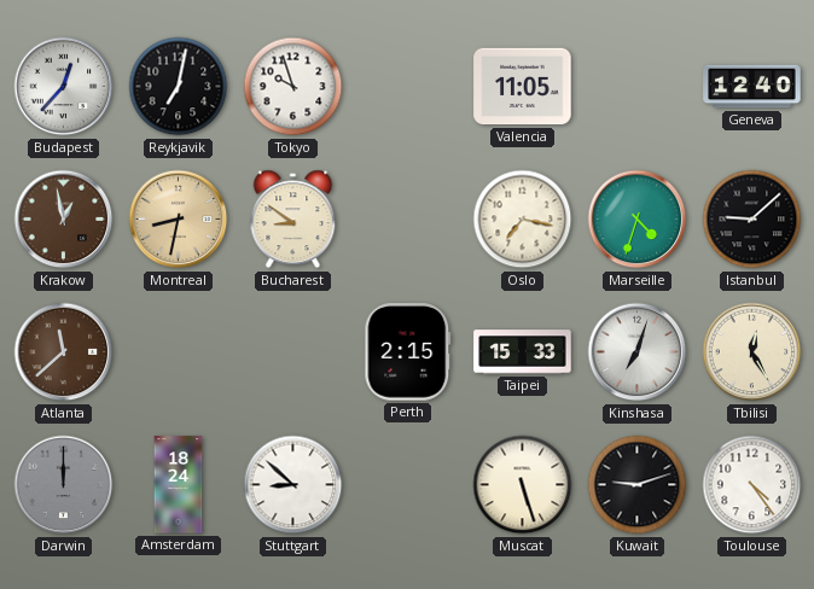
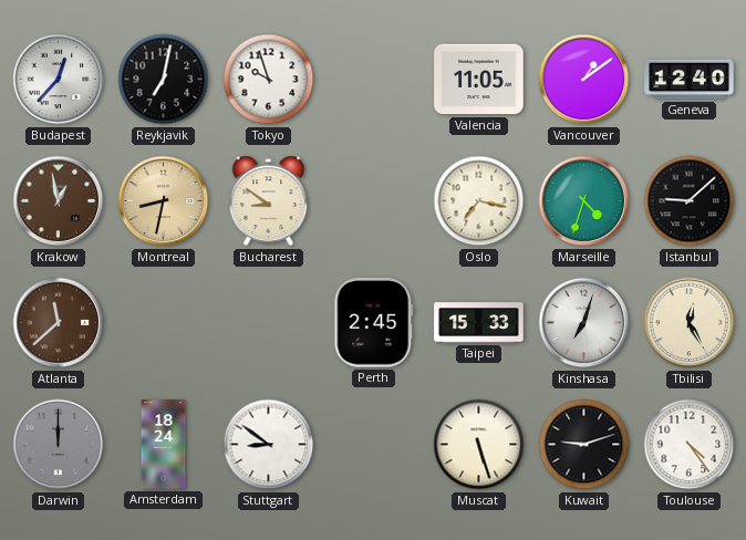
Vancouver: none -> 1:09 (584, 80)
Perth: 2:15 -> 2:45 (374, 323)
Stuttgart: 8:52 -> 8:51 (269, 445)
